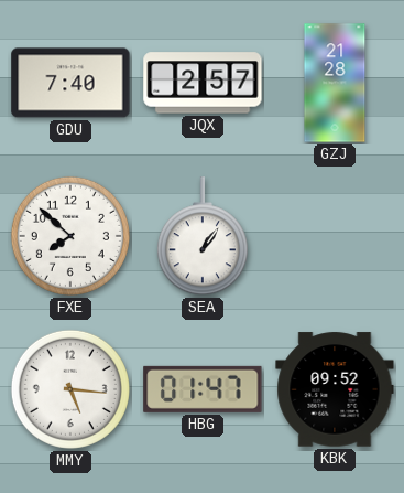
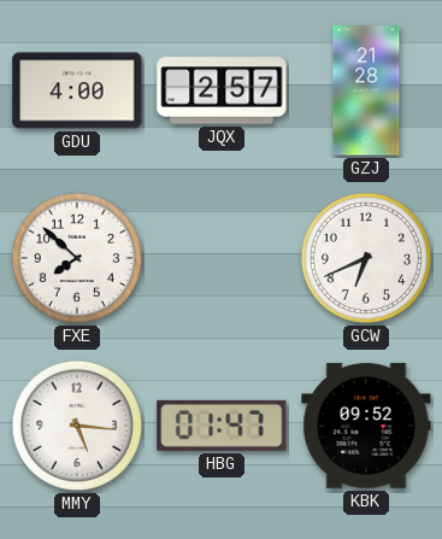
GDU: 7:40 -> 4:00 (77, 90)
SEA: 1:06 -> none (203, 237)
GCW: none -> 6:41 (366, 258)
